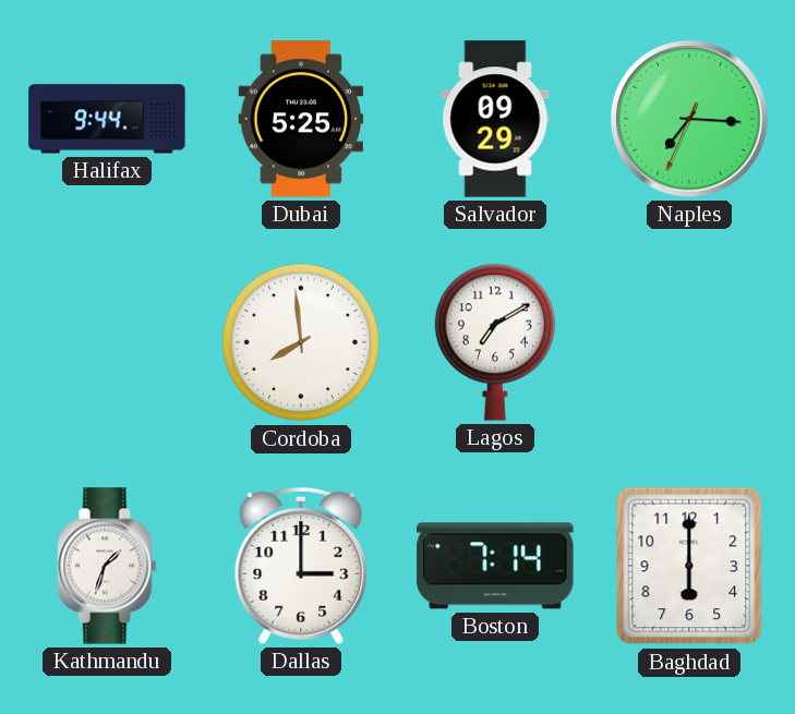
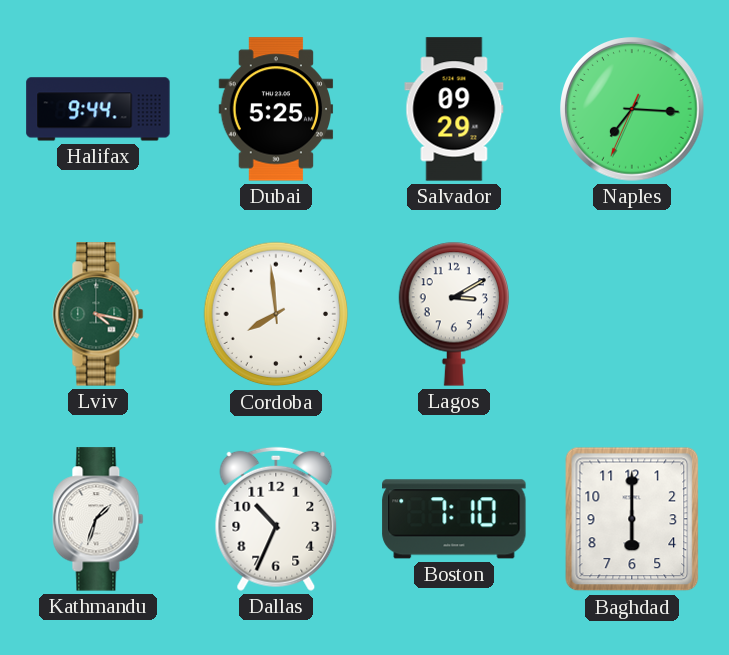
Lviv: none -> 4:17 (98, 314)
Lagos: 7:10 -> 3:10 (453, 314)
Dallas: 3:00 -> 10:34 (276, 519)
Boston: 7:14 -> 7:10 (454, 519)
